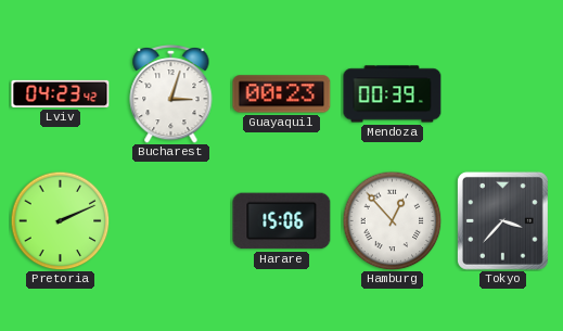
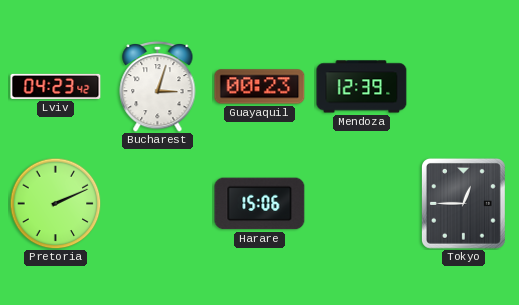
Mendoza: 00:39 -> 12:39 (362, 87)
Hamburg: 12:53 -> none (392, 220)
Tokyo: 3:37 -> 12:45 (463, 203)
